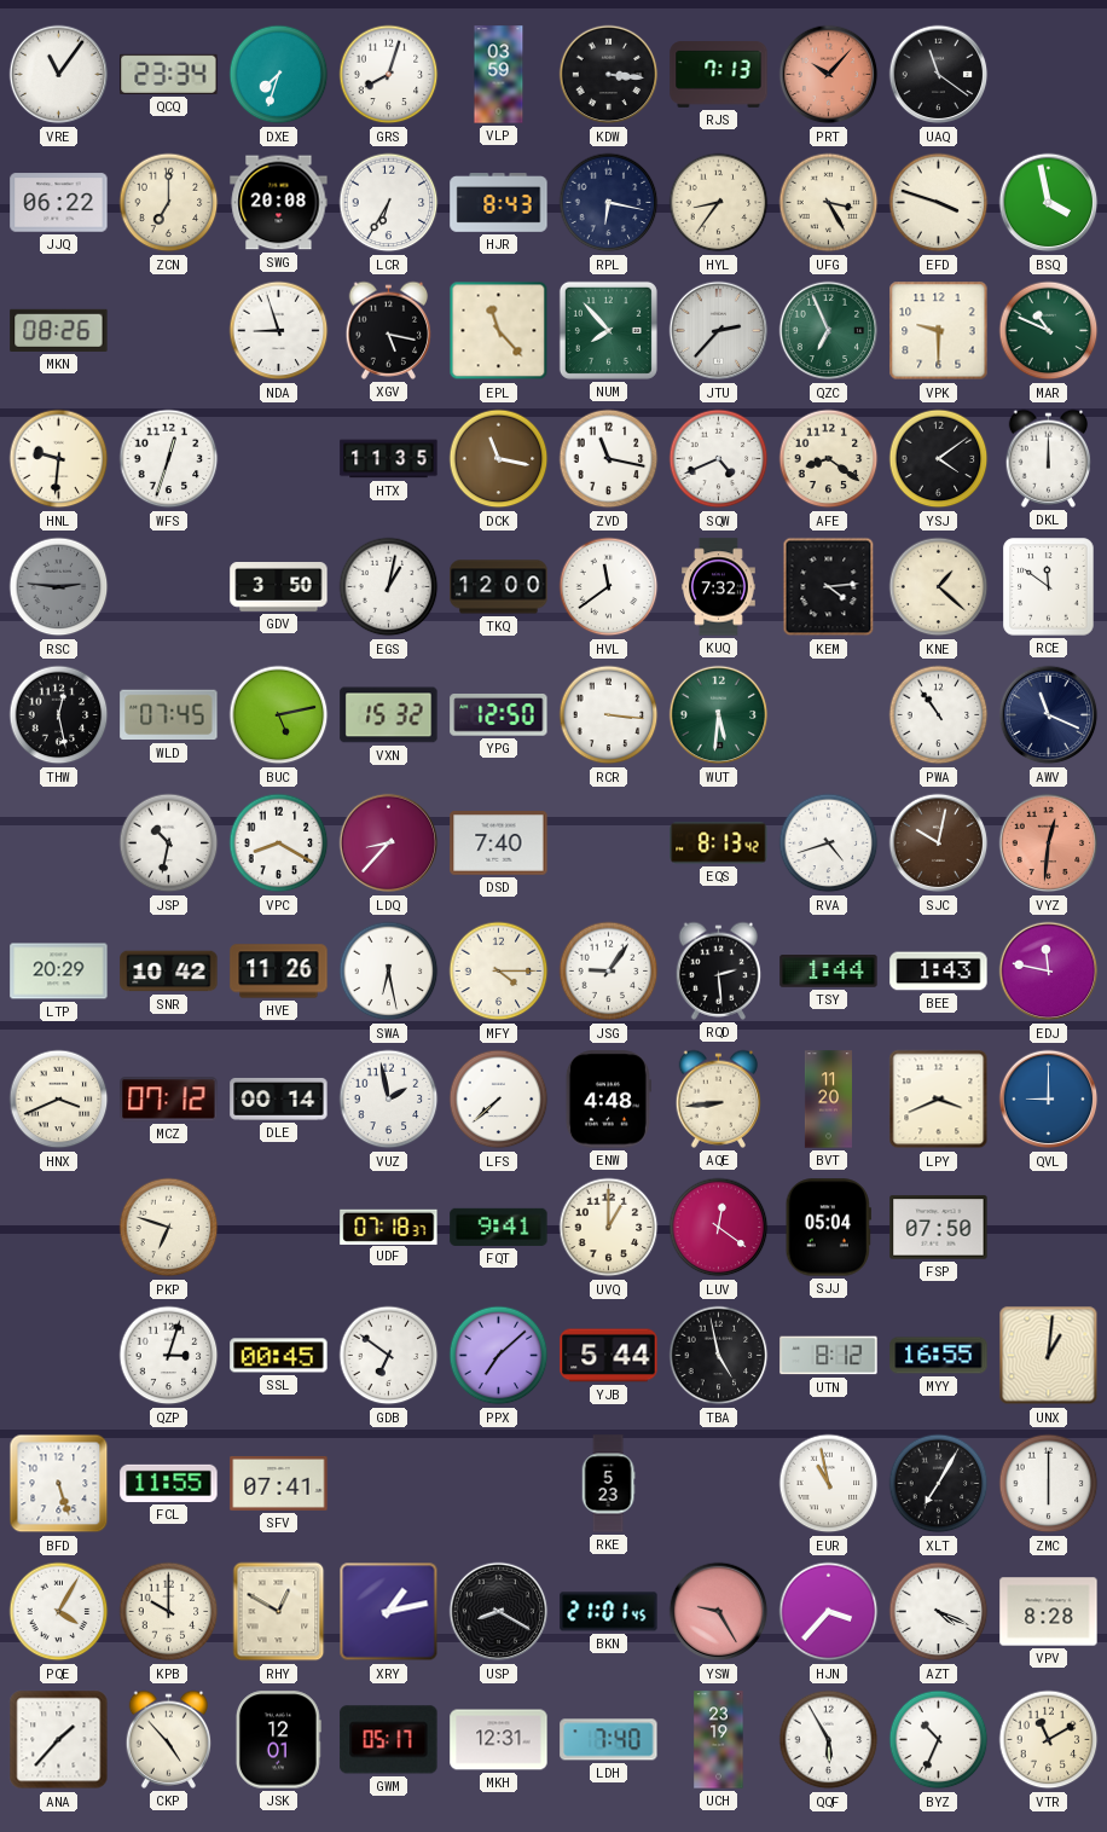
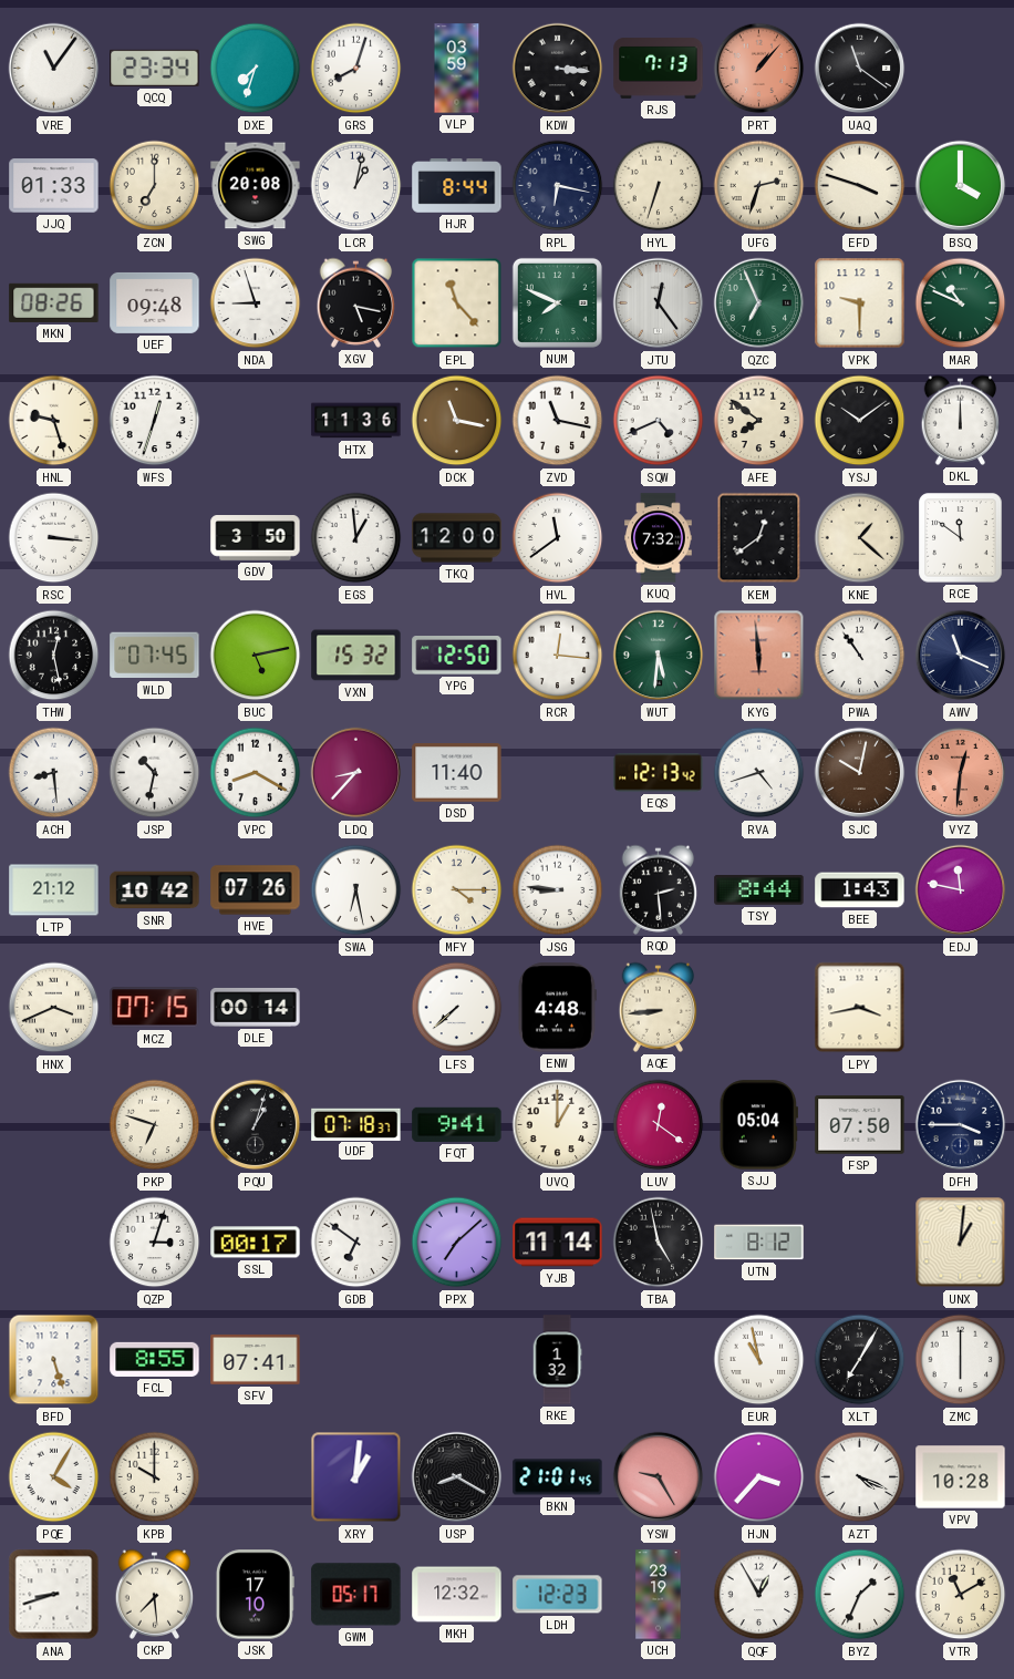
PRT: 10:07 -> 1:07 (759, 69)
JJQ: 06:22 -> 01:33 (54, 186)
LCR: 6:35 -> 1:02 (356, 186)
HJR: 8:43 -> 8:44 (457, 186)
HYL: 8:36 -> 6:33 (659, 186)
UFG: 3:25 -> 2:33 (759, 186)
BSQ: 3:58 -> 4:00 (961, 186)
UEF: none -> 09:48 (155, 302)
NUM: 7:53 -> 7:49 (557, 302)
JTU: 2:37 -> 12:24 (659, 303)
HNL: 9:31 -> 9:27 (54, 421)
HTX: 11:35 -> 11:36 (356, 421)
AFE: 8:21 -> 7:51 (759, 421)
YSJ: 4:09 -> 10:09 (860, 421)
RSC: 2:46 -> 3:16 (54, 538)
RSC dial: grey -> white (54, 538)
EGS: 1:02 -> 12:59 (356, 538)
KEM: 4:14 -> 12:39 (759, 538)
RCR: 3:16 -> 12:16 (558, 656)
KYG: none -> 5:59 (759, 656)
ACH: none -> 8:29 (54, 773)
DSD: 7:40 -> 11:40 (457, 773)
EQS: 8:13 -> 12:13 (659, 773)
LTP: 20:29 -> 21:12 (54, 890)
HVE: 11:26 -> 07:26 (256, 890)
JSG: 9:06 -> 8:46 (558, 890)
TSY: 1:44 -> 8:44 (759, 890)
MCZ: 07:12 -> 07:15 (155, 1008)
VUZ: 1:58 -> none (389, 1100)
BVT: 11:20 -> none (828, 1100)
LPY: 3:41 -> 3:43 (860, 1008)
QVL: 9:00 -> none (1049, 1100)
PQU: none -> 1:03 (256, 1125)
DFH: none -> 3:45 (961, 1125)
SSL: 00:45 -> 00:17 (256, 1243)
YJB: 5:44 -> 11:14 (558, 1243)
MYY: 16:55 -> none (939, 1356)
FCL: 11:55 -> 8:55 (155, 1359)
RKE: 5:23 -> 1:32 (557, 1360)
RHY: 12:50 -> none (279, 1612)
XRY: 1:13 -> 1:01 (356, 1477)
VPV: 8:28 -> 10:28 (961, 1477)
ANA: 1:37 -> 8:42 (54, 1595)
CKP: 4:53 -> 7:29 (155, 1594)
JSK: 12:01 -> 17:10 (255, 1595)
MKH: 12:31 -> 12:32 (457, 1595)
LDH: 7:40 -> 12:23 (558, 1595)
QQF: 5:55 -> 12:55 (759, 1595)
BYZ: 10:34 -> 1:34 (860, 1595)
